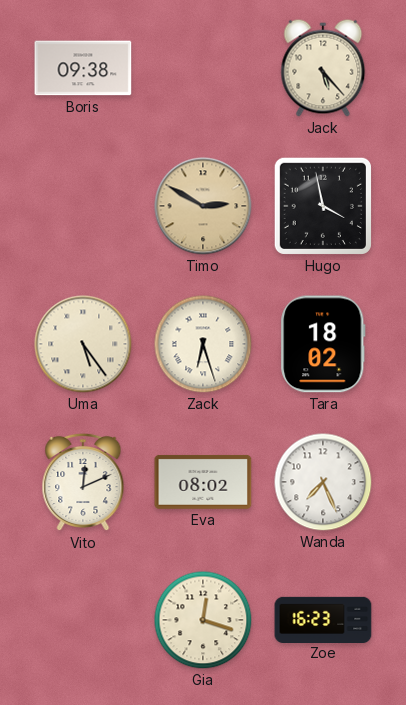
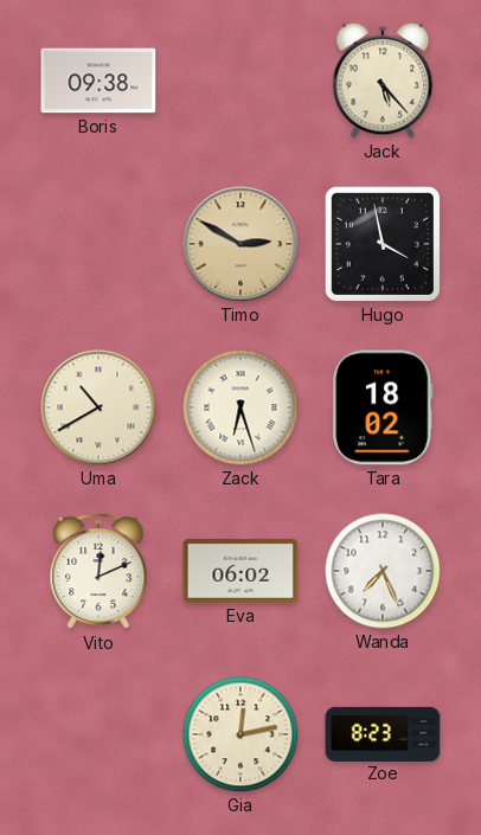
Uma: 5:24 -> 10:40 (98, 407)
Eva: 08:02 -> 06:02 (240, 571)
Gia: 12:18 -> 12:13 (240, 734)
Zoe: 16:23 -> 8:23 (383, 733)
